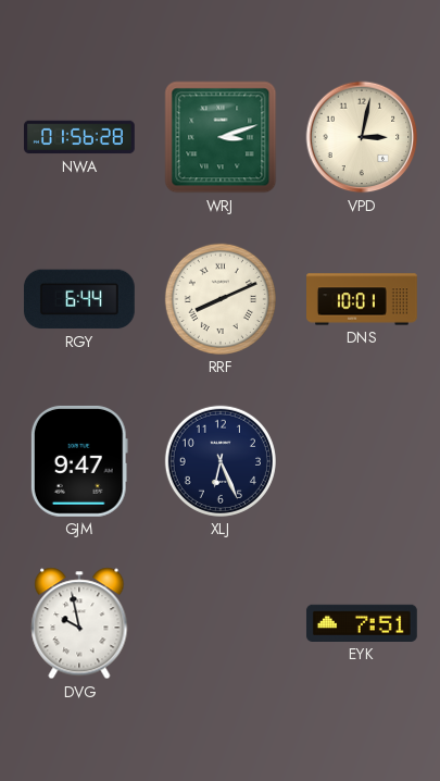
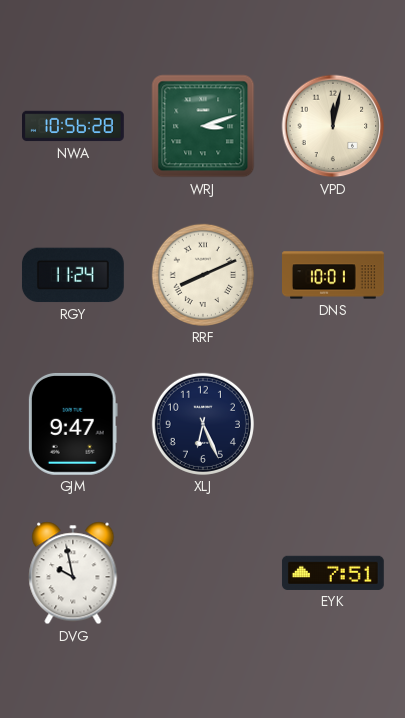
NWA: 01:56 -> 10:56 (74, 126)
VPD: 3:02 -> 12:02 (333, 126)
RGY: 6:44 -> 11:24 (73, 275)
